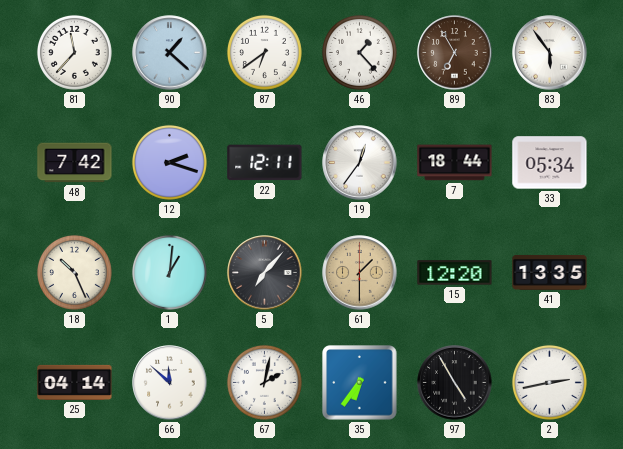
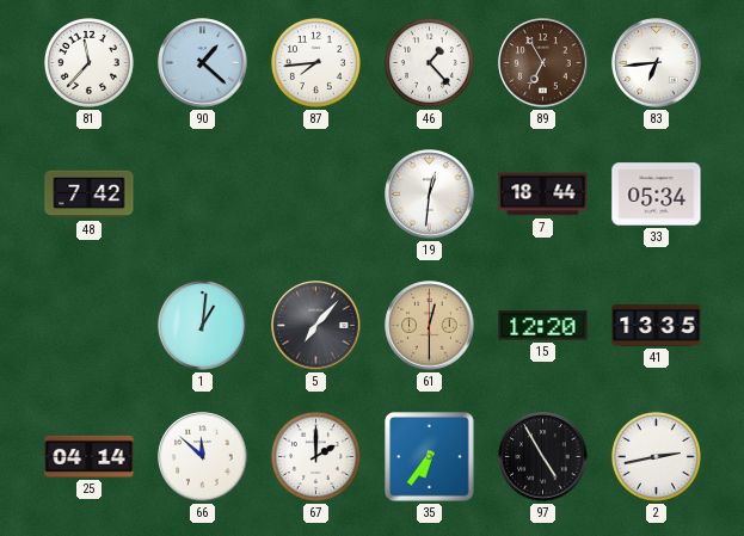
87: 6:39 -> 7:44 (315, 62)
83: 5:54 -> 6:44 (657, 63)
12: 2:18 -> none (169, 162)
22: 12:11 -> none (265, 163)
19: 12:36 -> 12:31 (430, 195)
18: 10:26 -> none (74, 272)
61: 1:30 -> 12:30 (430, 326)
67: 2:02 -> 2:00 (315, 456)
